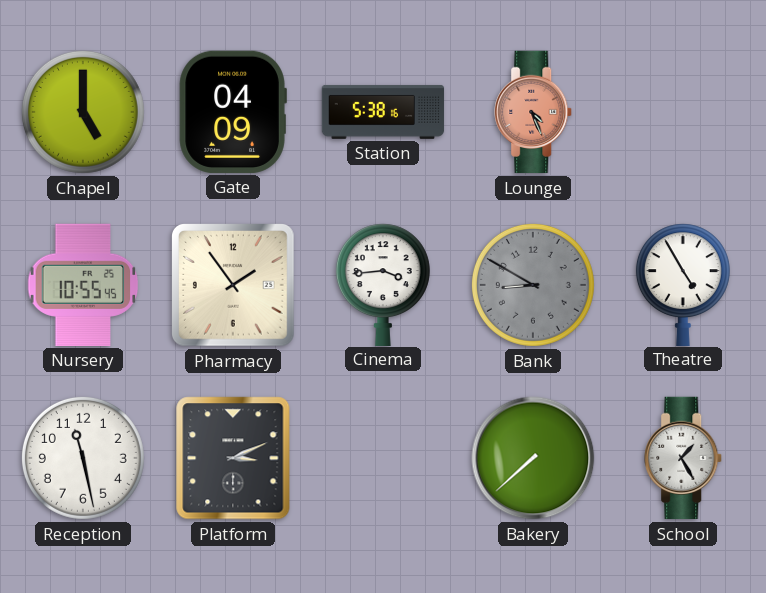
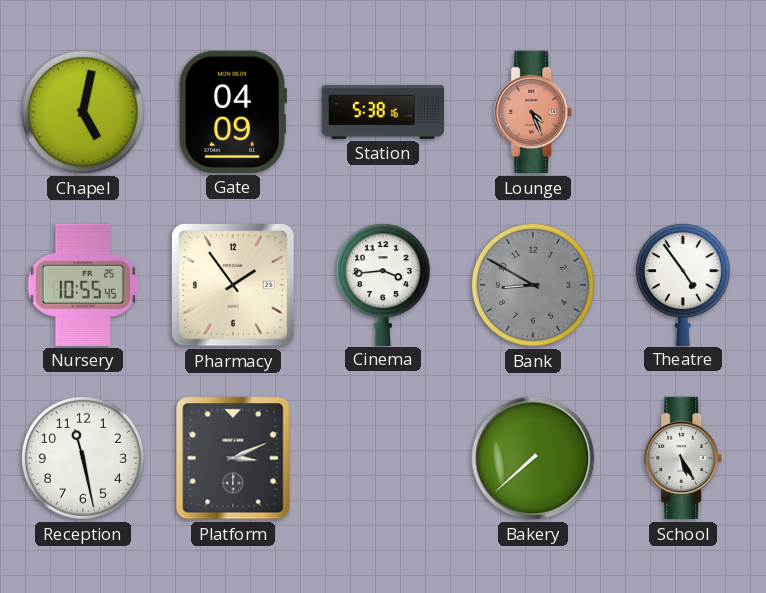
Chapel: 5:00 -> 5:02 (83, 112)
Theatre: 4:55 -> 4:54 (683, 284)
School: 1:25 -> 5:25 (684, 458)
